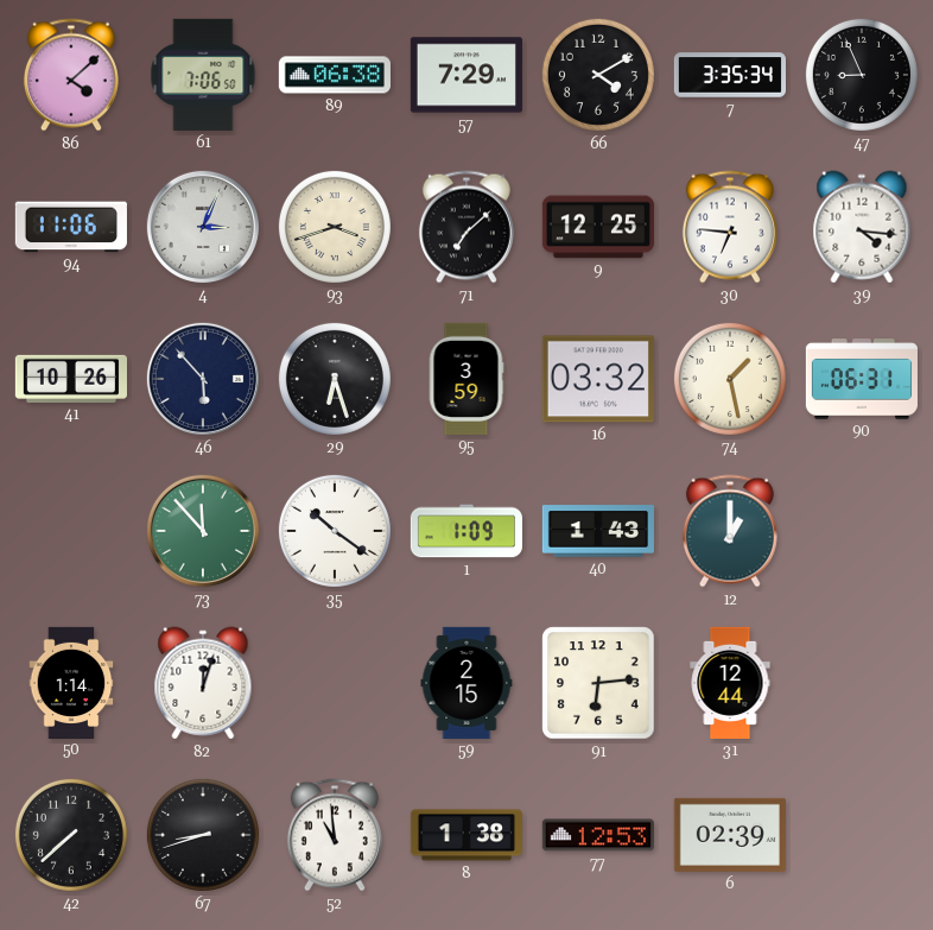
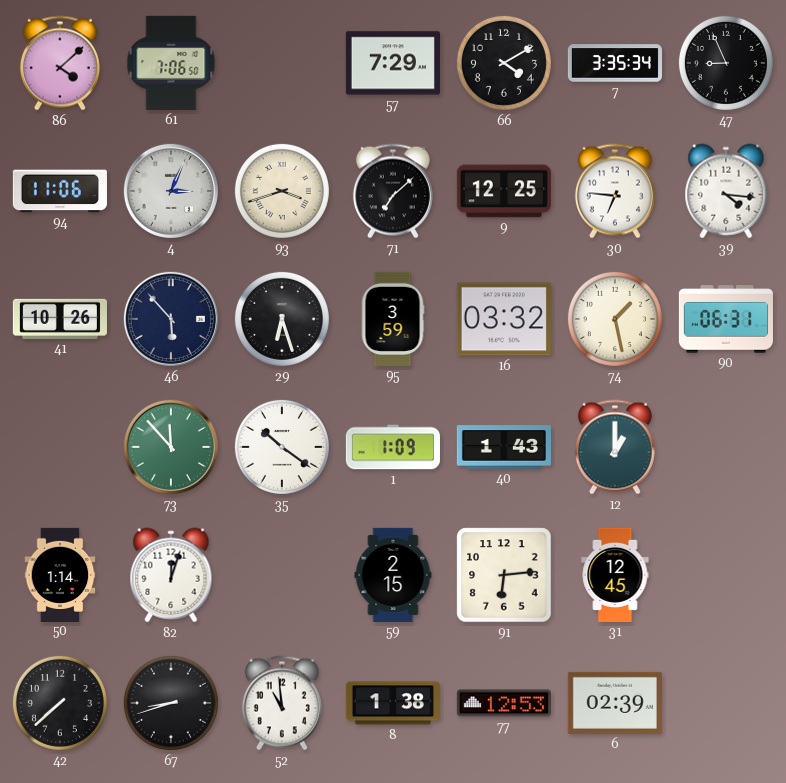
89: 06:38 -> none (335, 75)
31: 12:44 -> 12:45 (615, 575)
